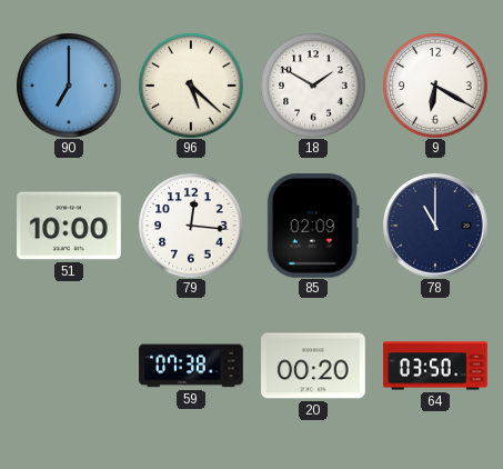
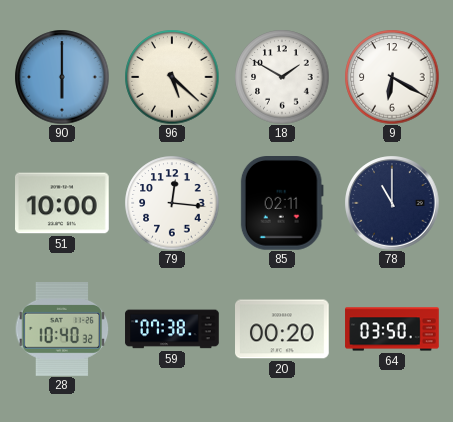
90: 7:00 -> 6:00 (62, 77)
85: 02:09 -> 02:11 (282, 204)
28: none -> 10:40 (62, 330)
